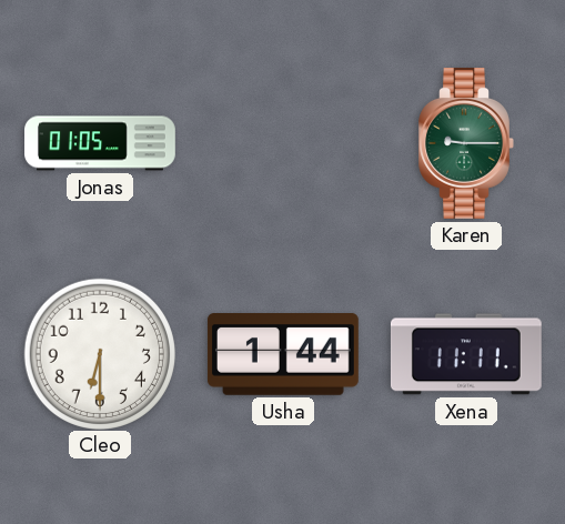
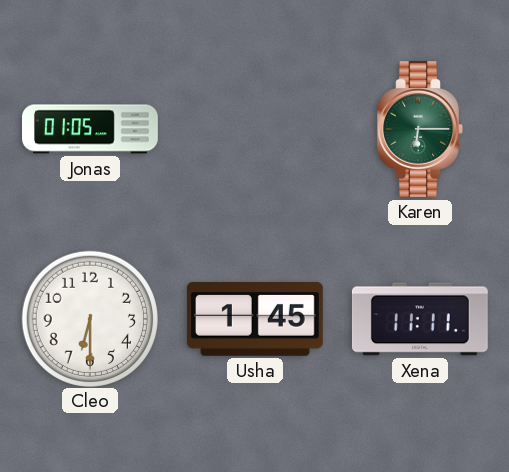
Karen: 9:15 -> 6:15 (420, 129)
Usha: 1:44 -> 1:45 (255, 320)
